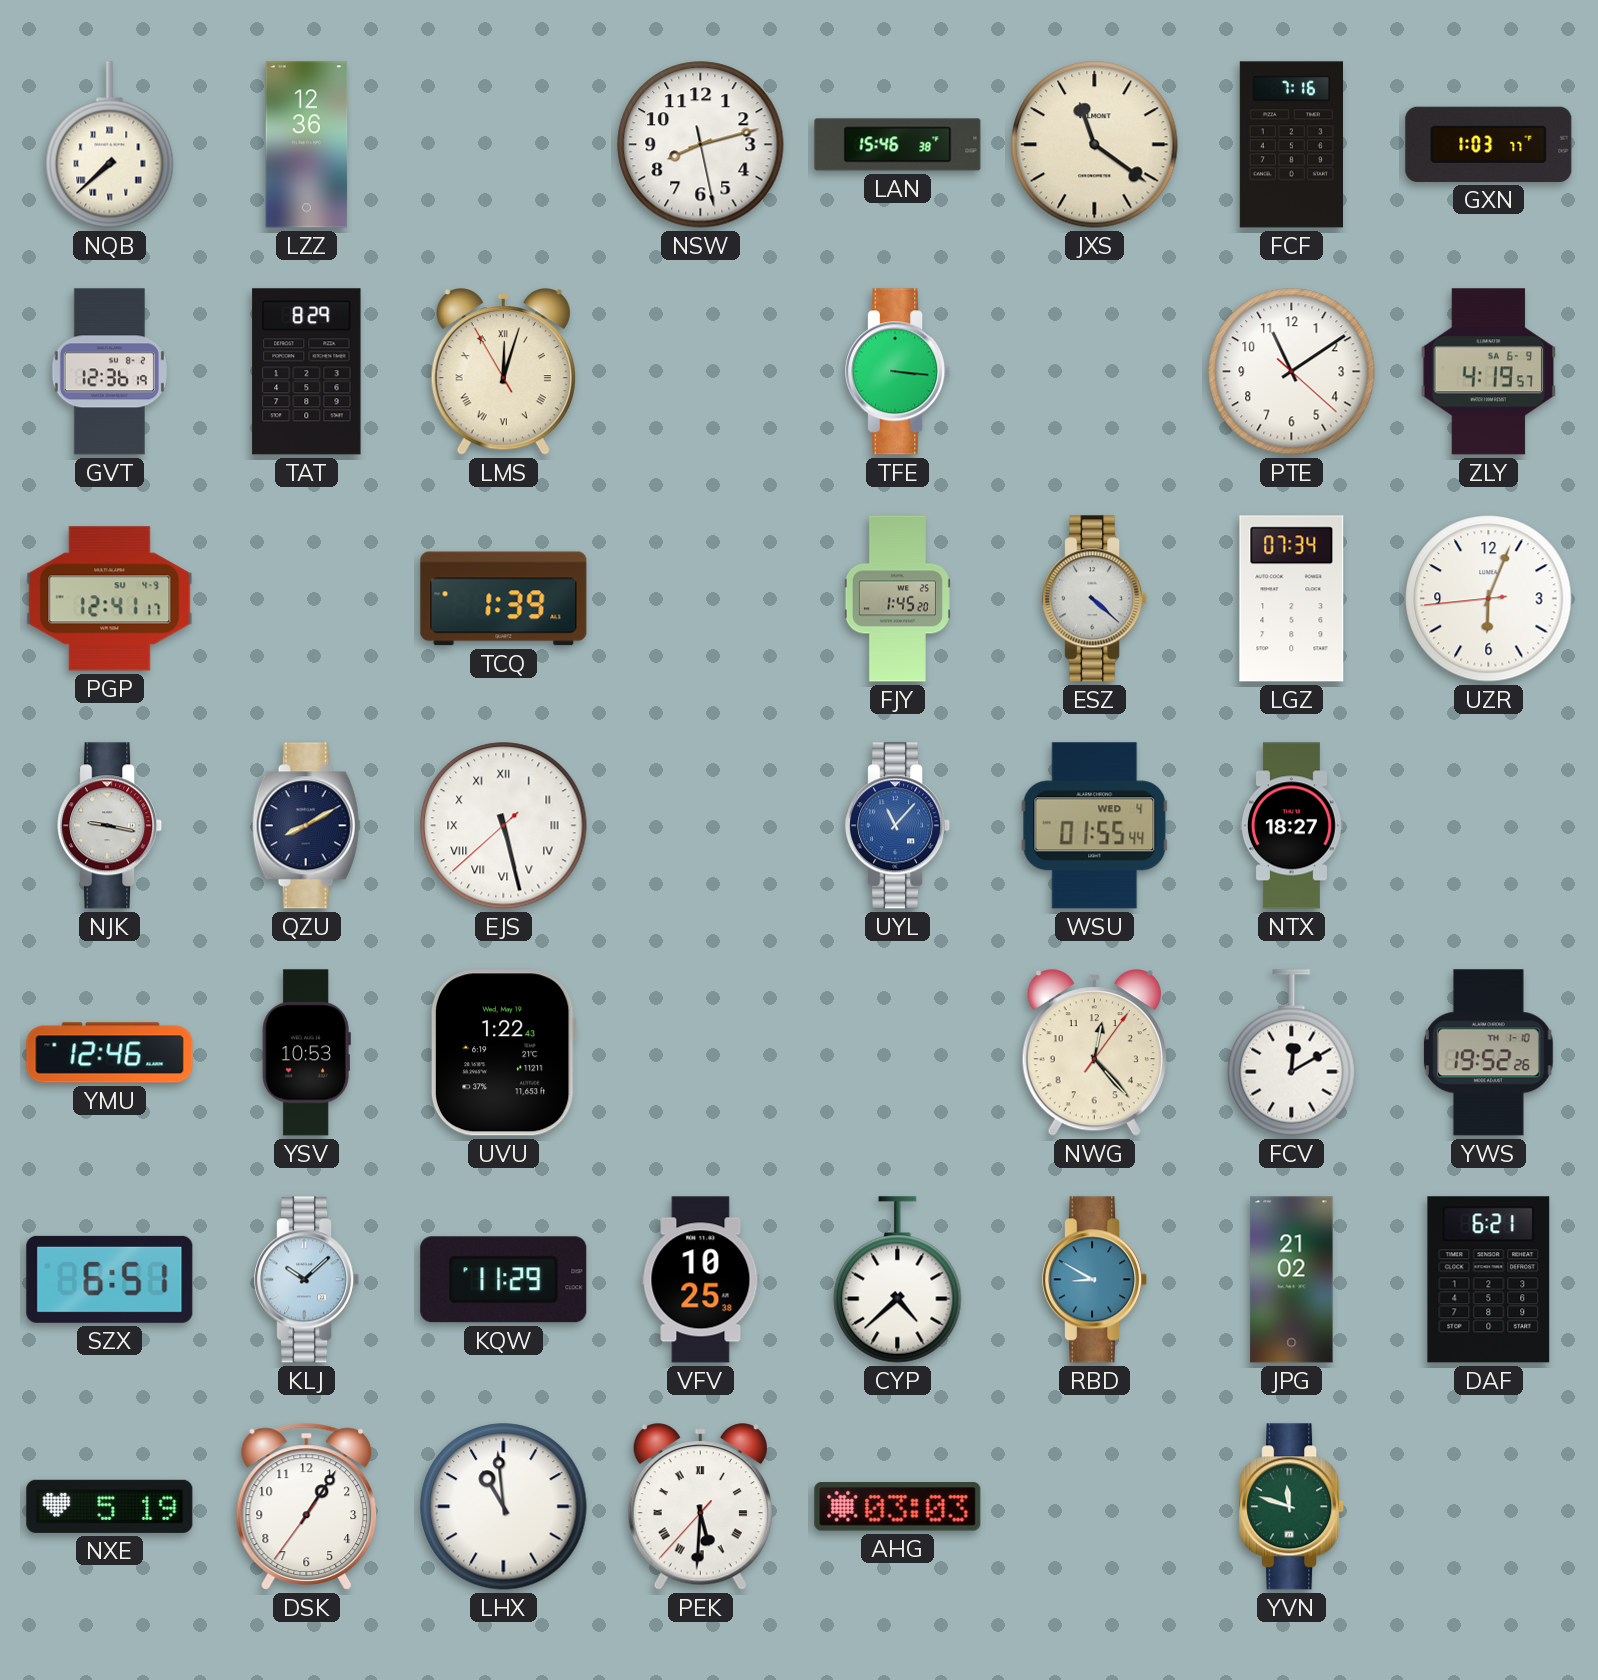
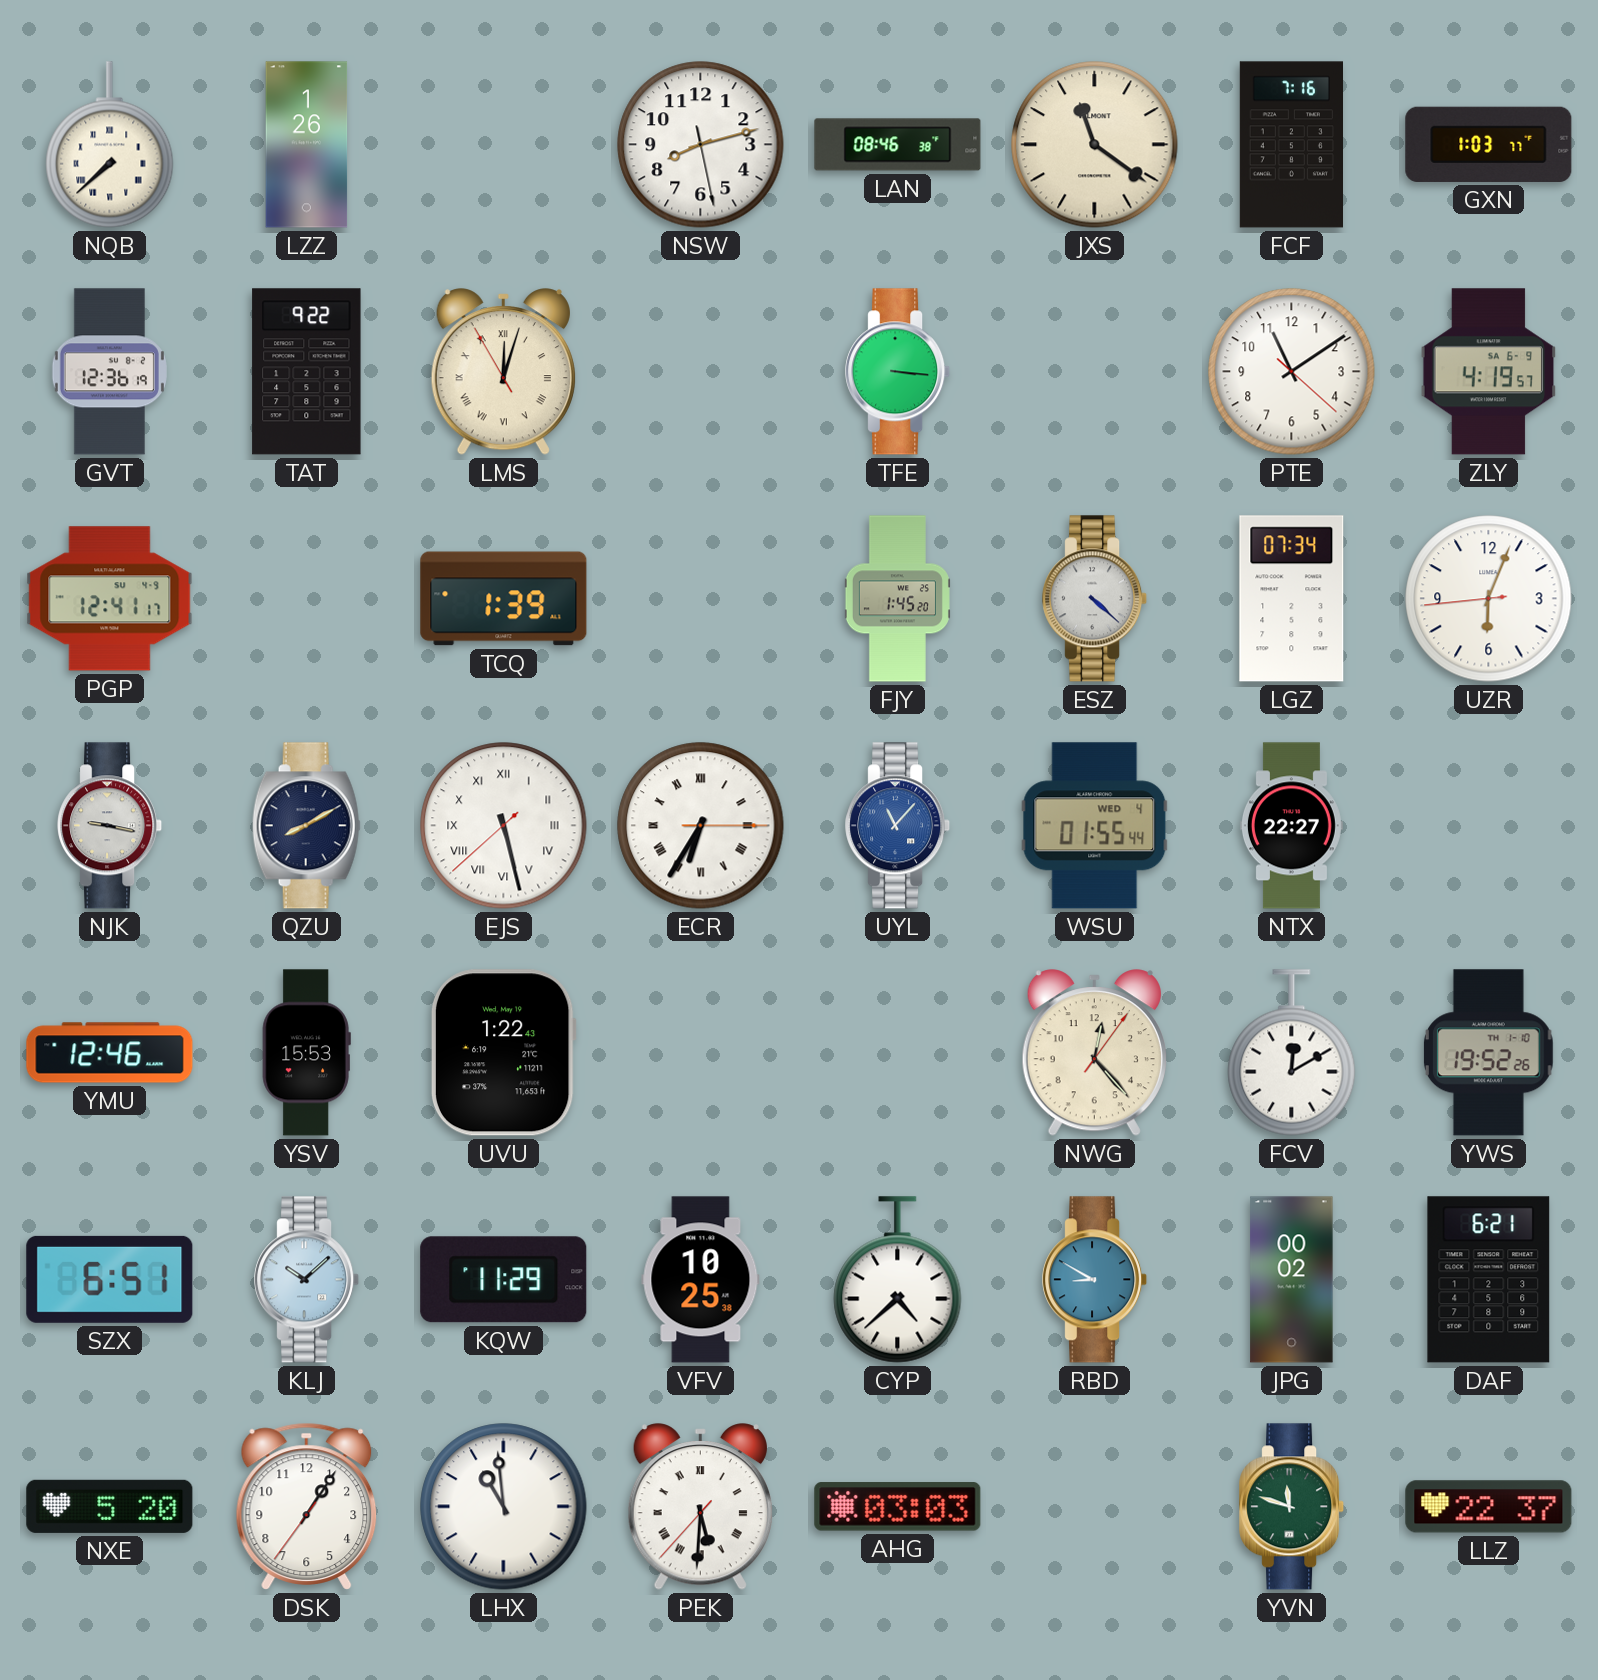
LZZ: 12:36 -> 1:26 (307, 145)
LAN: 15:46 -> 08:46 (898, 145)
TAT: 8:29 -> 9:22 (307, 372)
ECR: none -> 6:35 (701, 826)
NTX: 18:27 -> 22:27 (1291, 826)
YSV: 10:53 -> 15:53 (306, 1053)
JPG: 21:02 -> 00:02 (1292, 1280)
NXE: 5:19 -> 5:20 (110, 1506)
LLZ: none -> 22:37 (1489, 1507)
